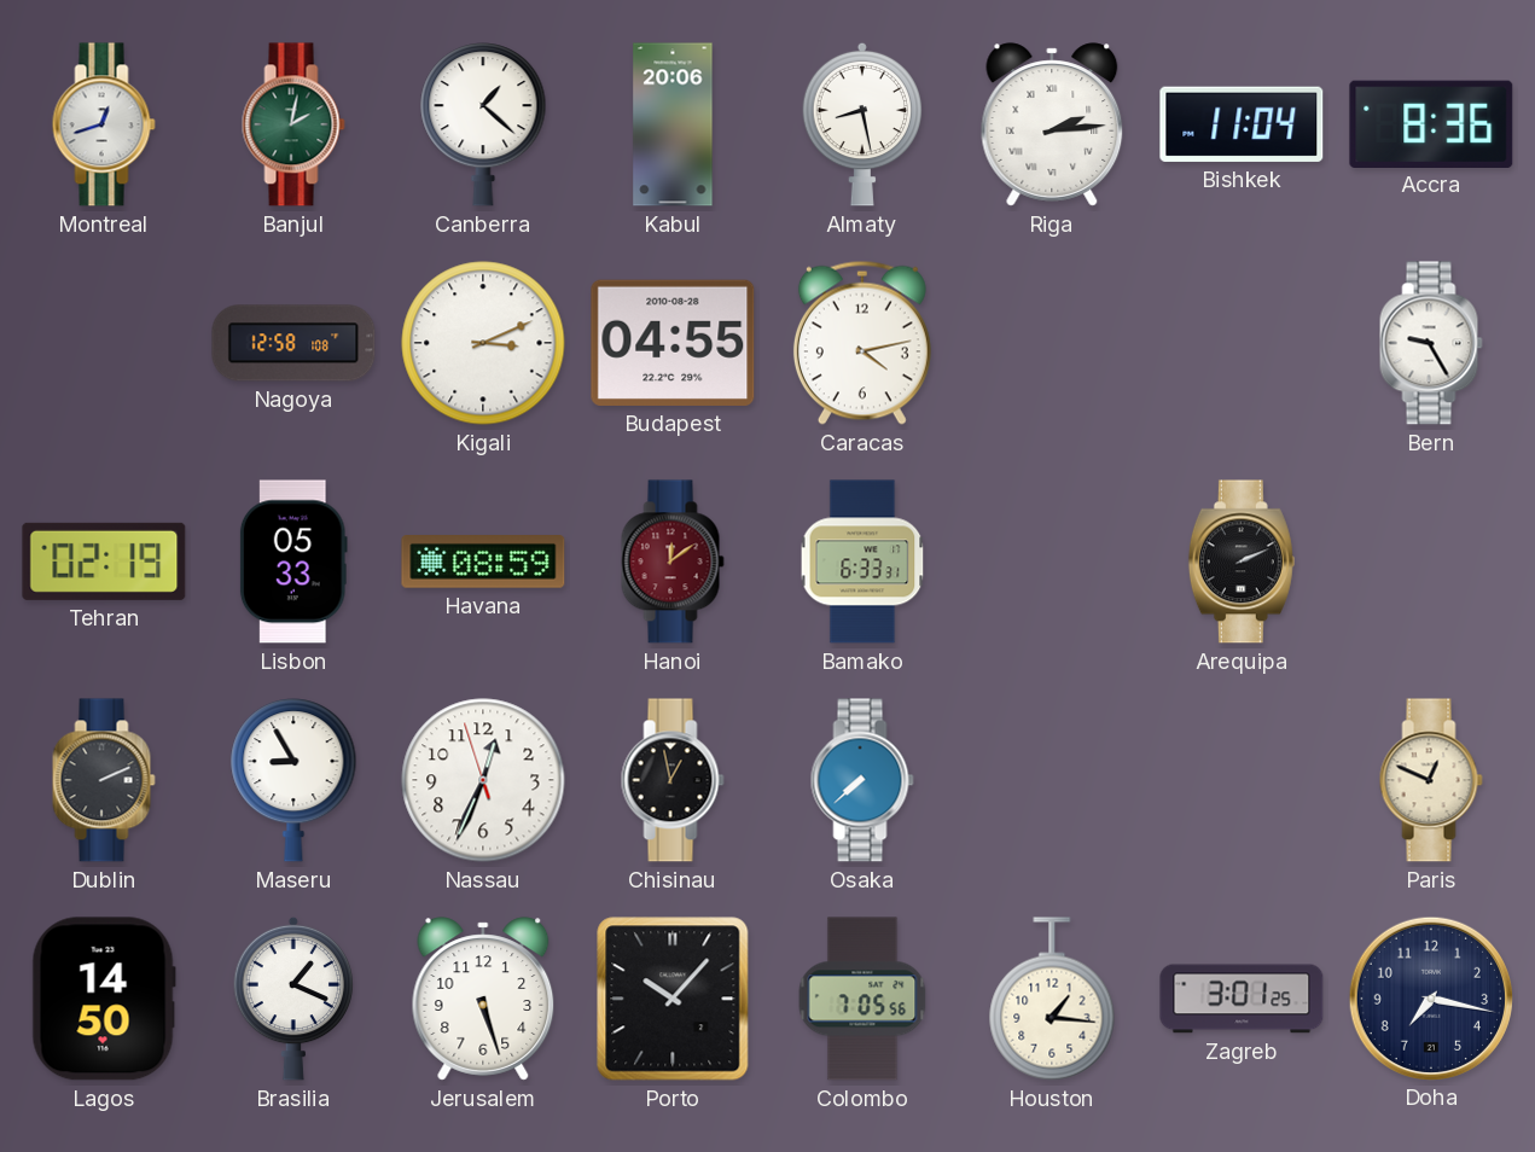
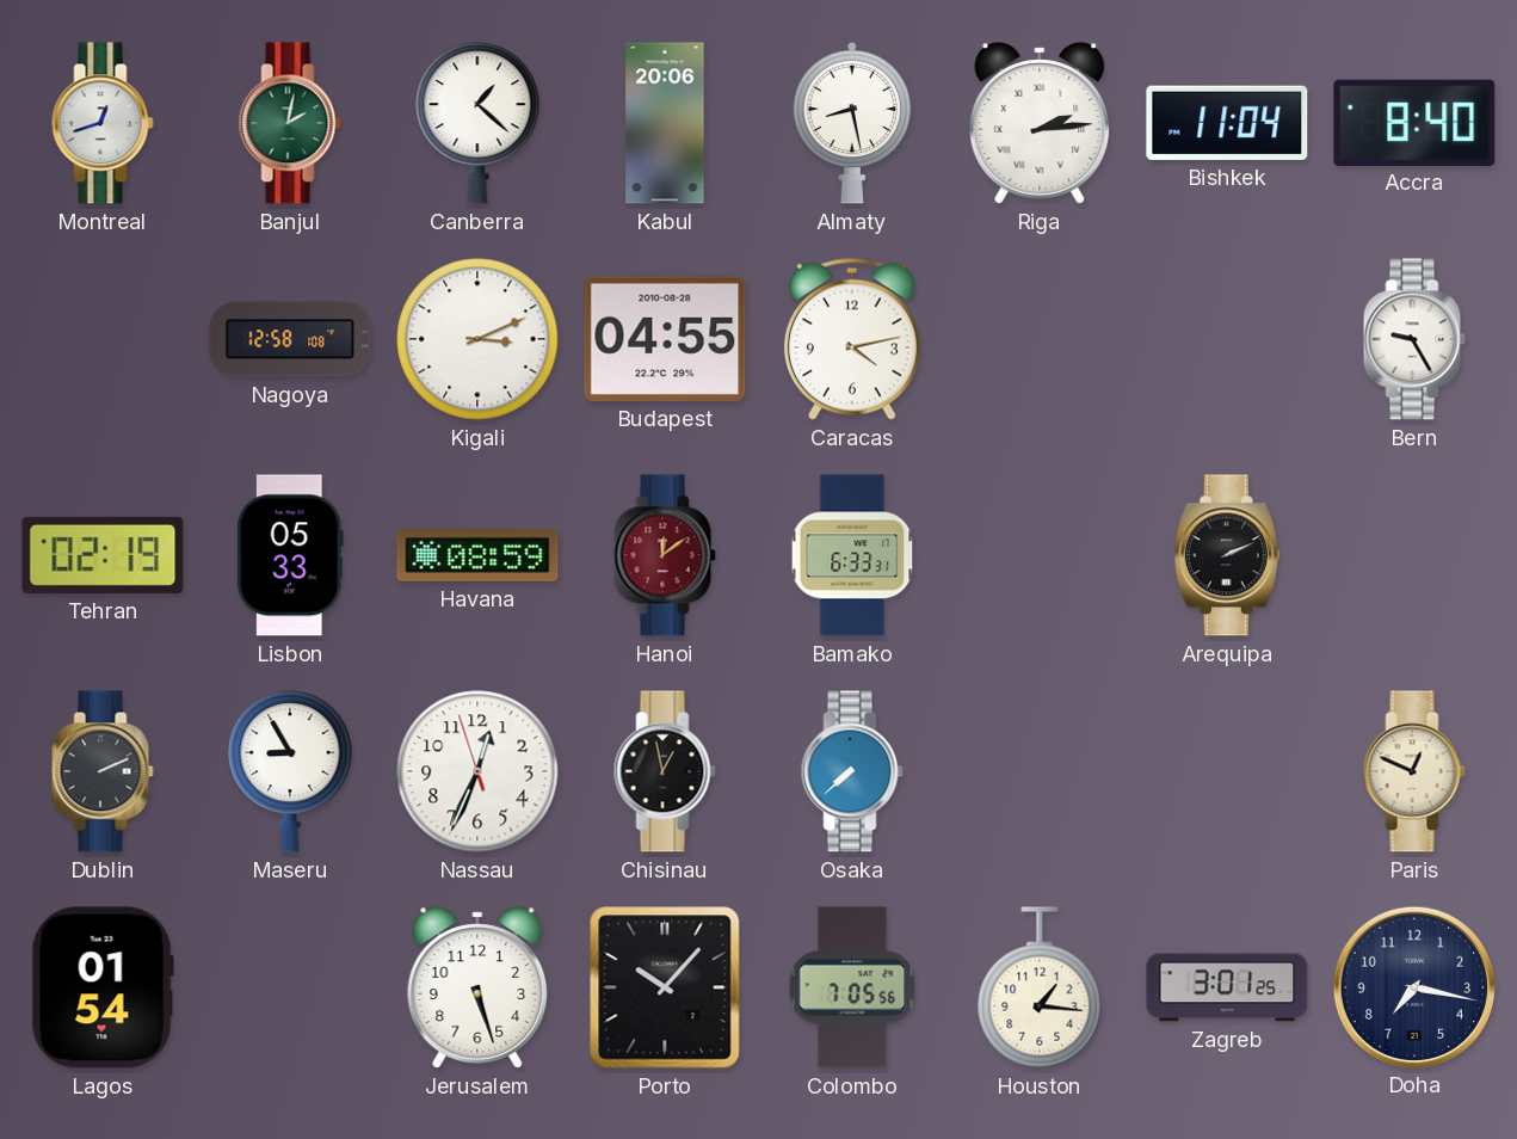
Accra: 8:36 -> 8:40 (1414, 122)
Lagos: 14:50 -> 01:54 (103, 987)
Brasilia: 1:19 -> none (293, 999)
